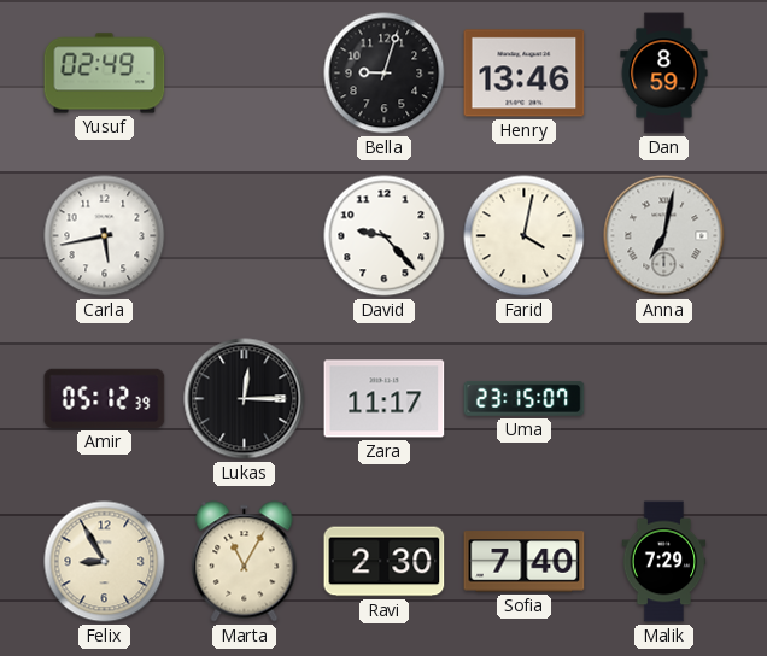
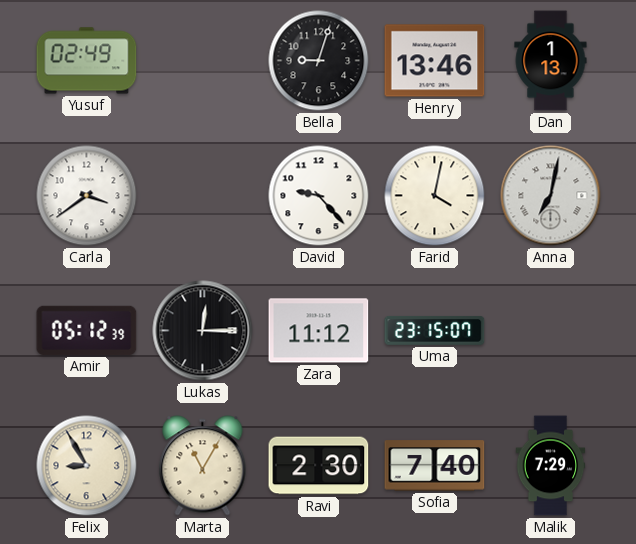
Dan: 8:59 -> 1:13 (551, 61)
Carla: 5:43 -> 3:39 (87, 196)
Zara: 11:17 -> 11:12 (319, 331)
